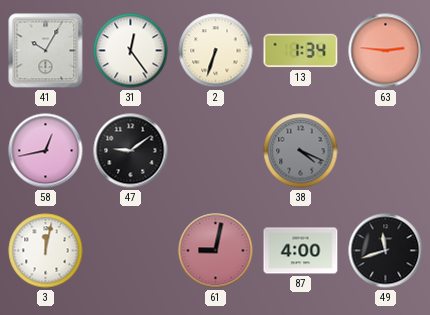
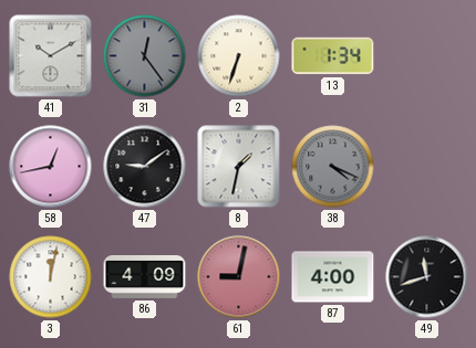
41: 10:05 -> 10:10 (51, 56)
31 dial: white -> grey (145, 56)
63: 2:46 -> none (386, 51)
8: none -> 1:32 (239, 167)
86: none -> 4:09 (145, 277)
